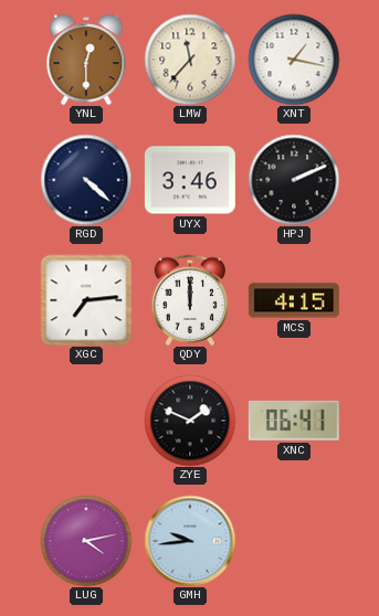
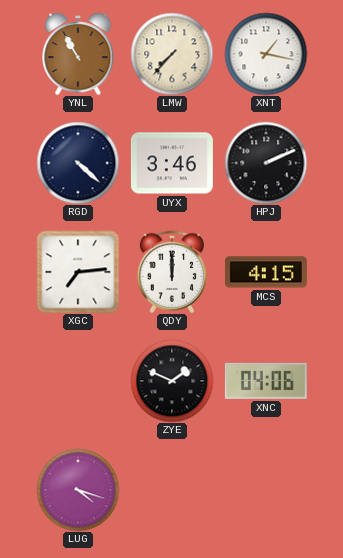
YNL: 12:30 -> 10:55 (78, 54)
LMW: 11:37 -> 7:37 (172, 54)
XNC: 06:41 -> 04:06 (266, 381)
LUG: 4:13 -> 4:18 (78, 490)
GMH: 9:44 -> none (190, 541)
